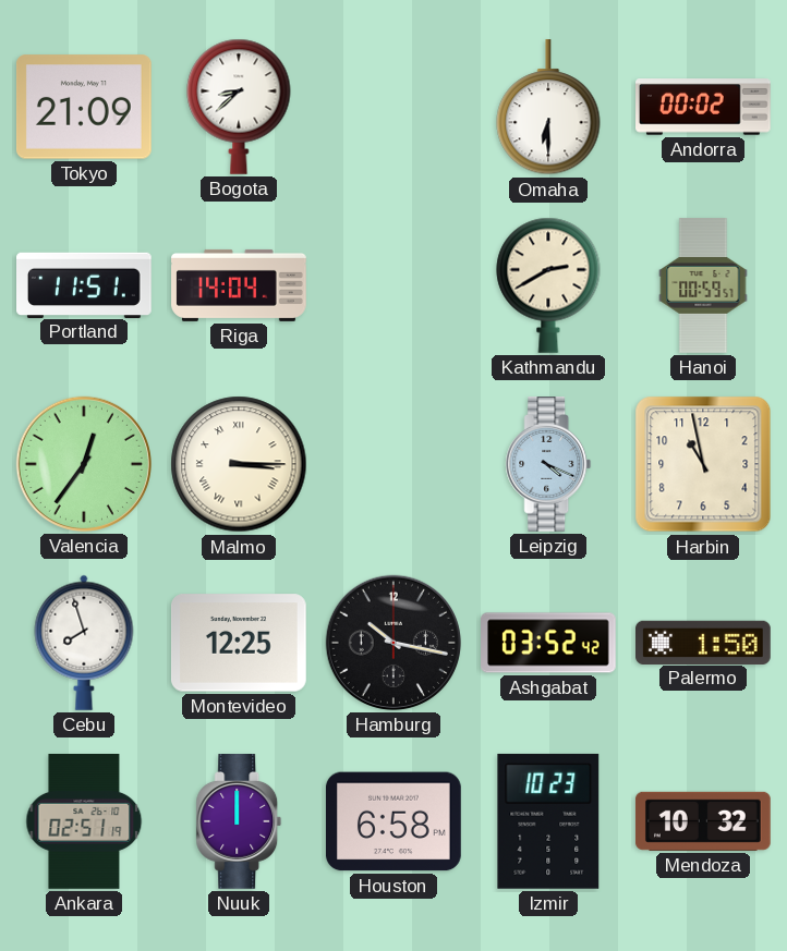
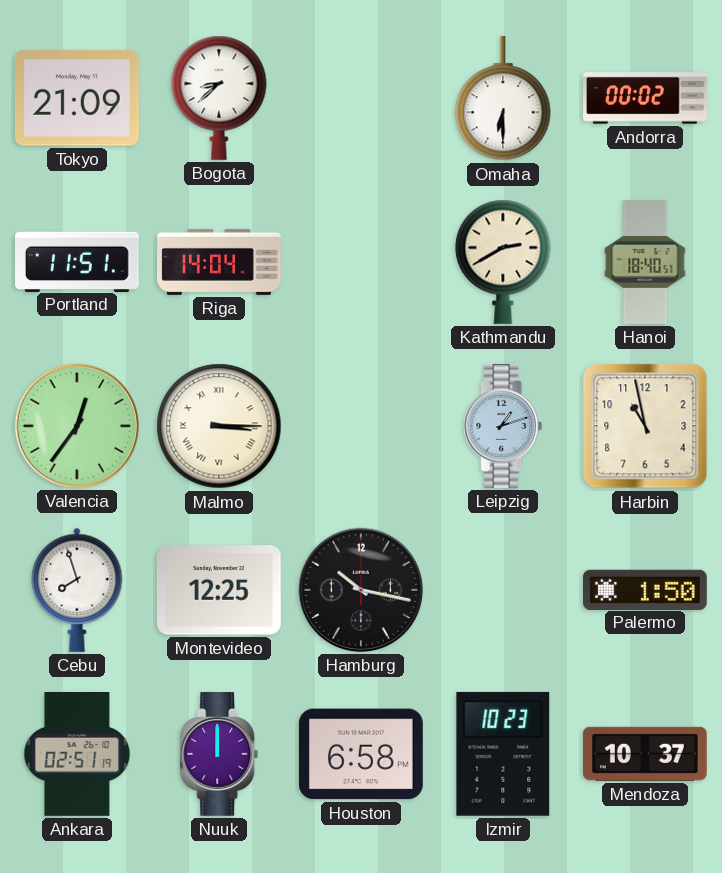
Hanoi: 00:59 -> 18:40 (645, 262)
Leipzig: 4:19 -> 1:12 (503, 427)
Ashgabat: 03:52 -> none (549, 643)
Mendoza: 10:32 -> 10:37 (645, 754)
